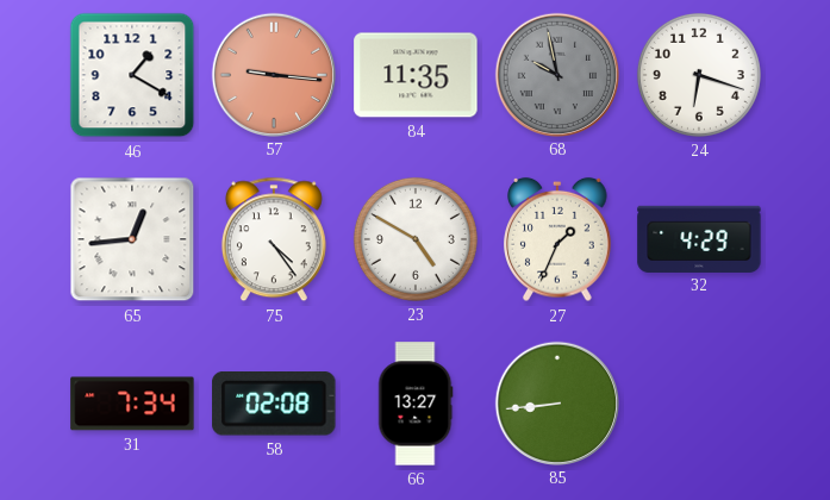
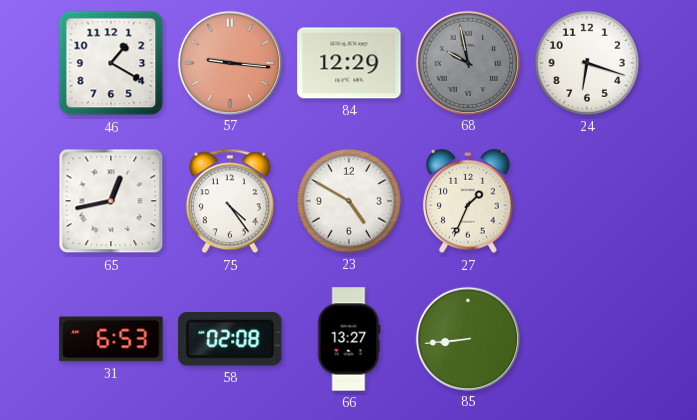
84: 11:35 -> 12:29 (349, 63)
65: 12:44 -> 12:43 (111, 201)
32: 4:29 -> none (699, 238)
31: 7:34 -> 6:53 (111, 339)
